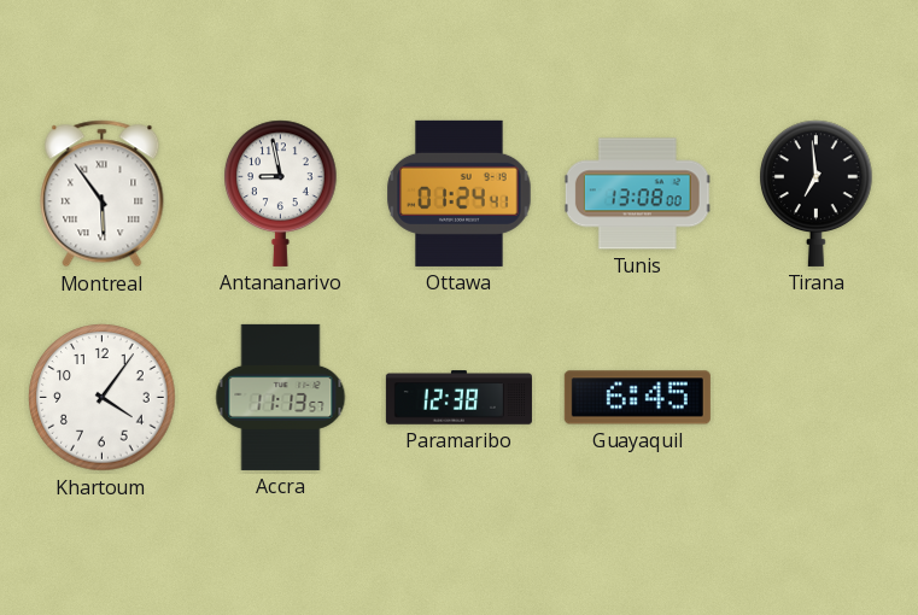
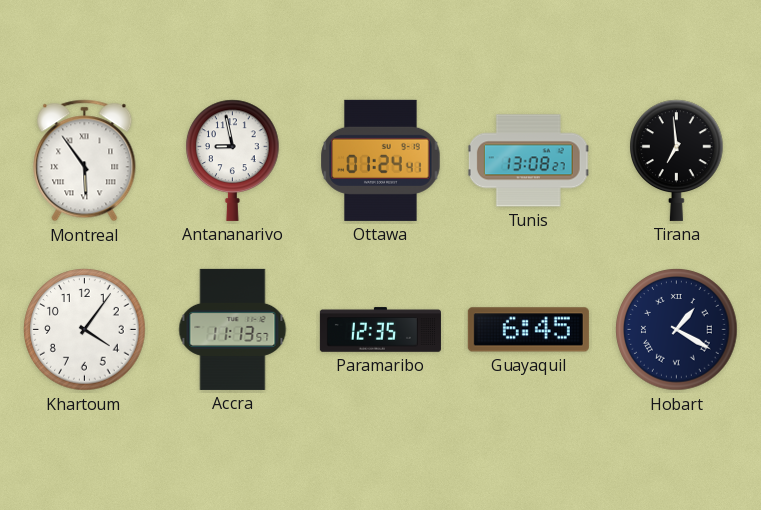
Tunis: 13:08:00 -> 13:08:27 (528, 161)
Paramaribo: 12:38 -> 12:35 (380, 330)
Hobart: none -> 1:20 (677, 330)
